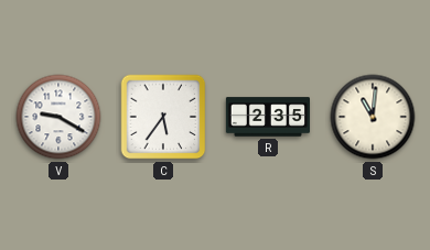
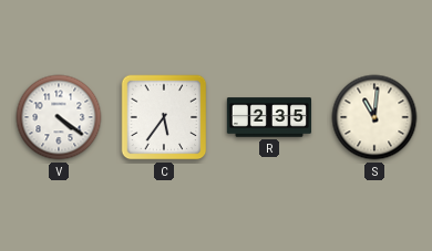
V: 9:20 -> 4:21 (59, 117)
